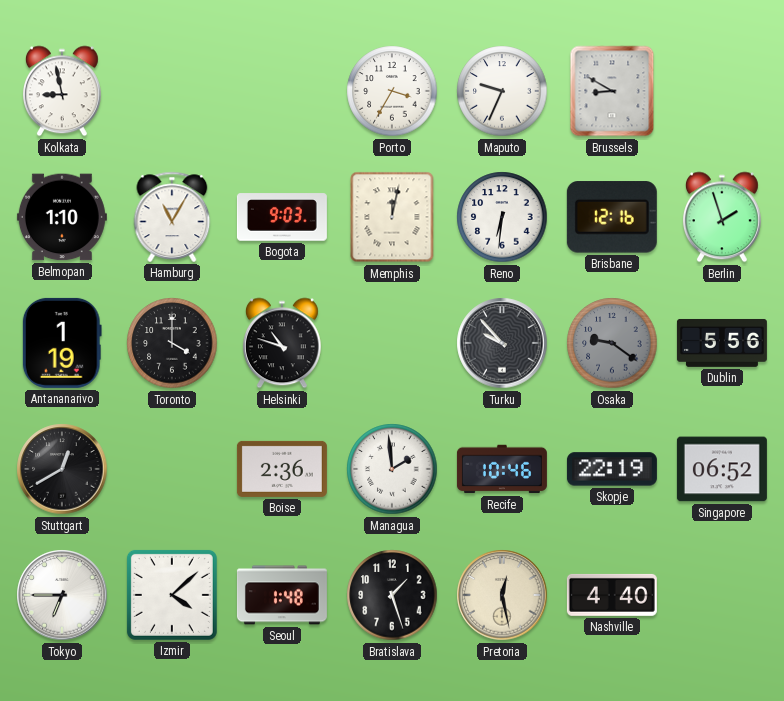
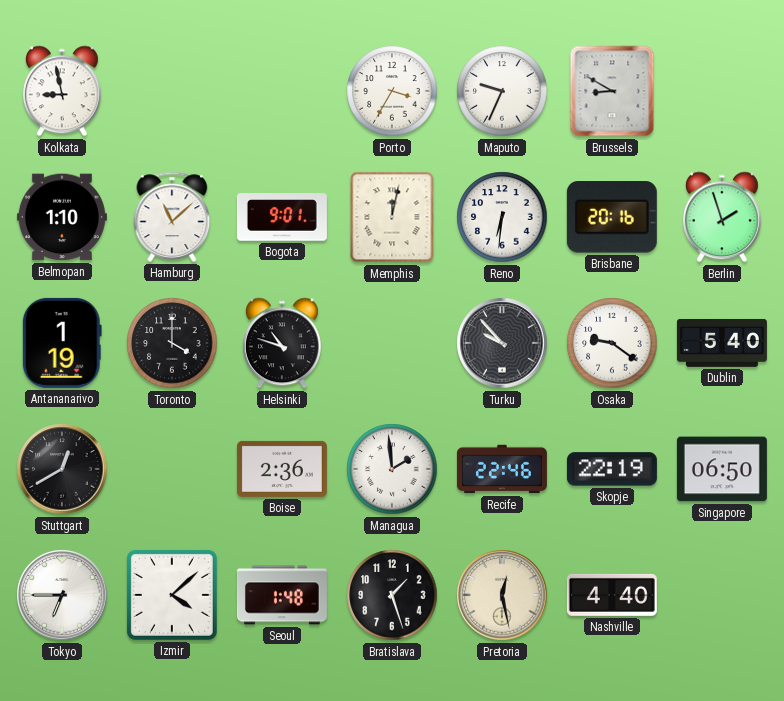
Hamburg: 11:05 -> 11:08 (172, 217)
Bogota: 9:03 -> 9:01 (282, 217)
Brisbane: 12:16 -> 20:16 (612, 217)
Osaka dial: grey -> white (612, 343)
Dublin: 5:56 -> 5:40 (722, 343)
Recife: 10:46 -> 22:46 (502, 469)
Singapore: 06:52 -> 06:50 (722, 469)
